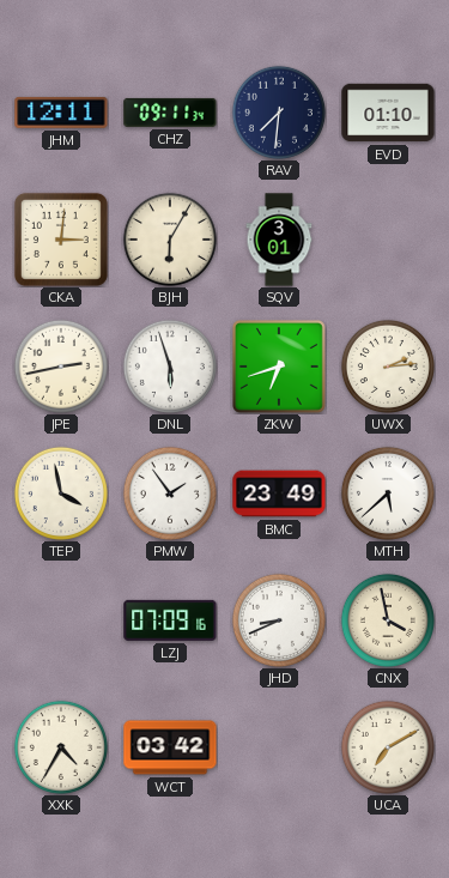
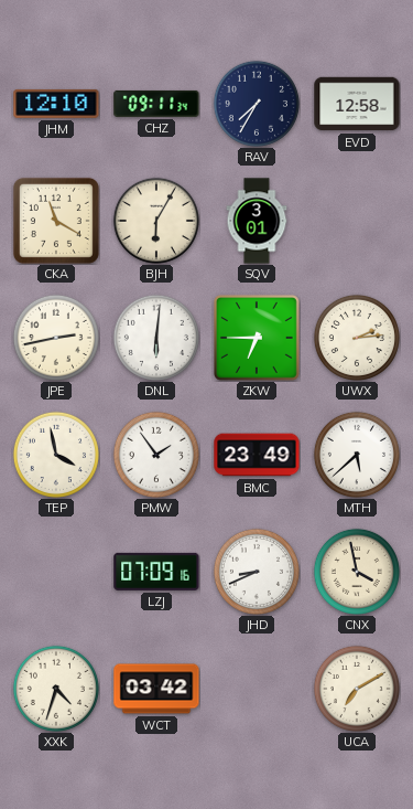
JHM: 12:11 -> 12:10 (56, 104)
RAV: 7:31 -> 7:35 (257, 104)
EVD: 01:10 -> 12:58 (357, 104)
CKA: 3:01 -> 11:20 (56, 221)
DNL: 5:57 -> 6:01 (156, 338)
ZKW: 6:42 -> 6:45 (257, 338)
XXK: 4:35 -> 4:33 (56, 689)
